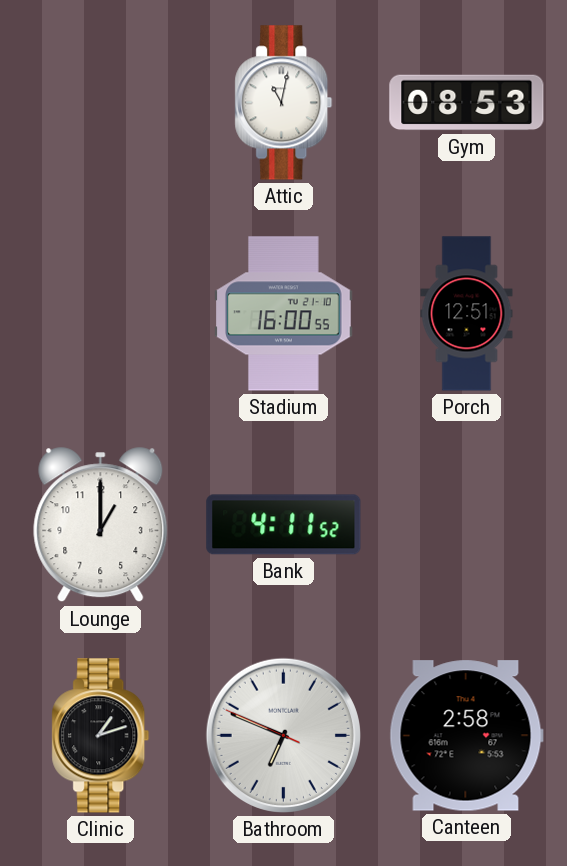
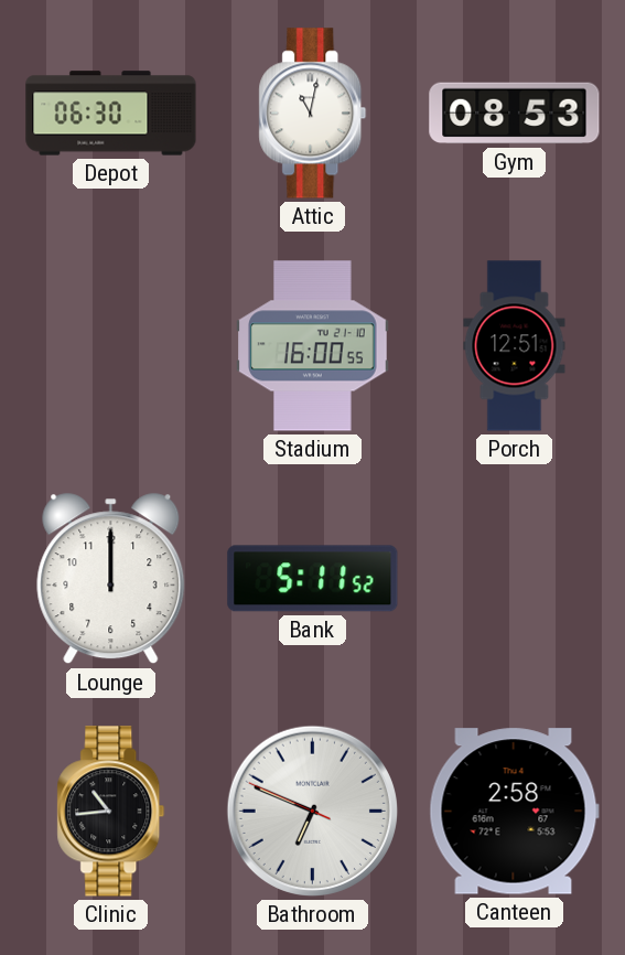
Depot: none -> 06:30 (111, 114)
Lounge: 1:00 -> 12:00 (111, 579)
Bank: 4:11 -> 5:11 (313, 579)
Clinic: 1:12 -> 10:44 (111, 812)
